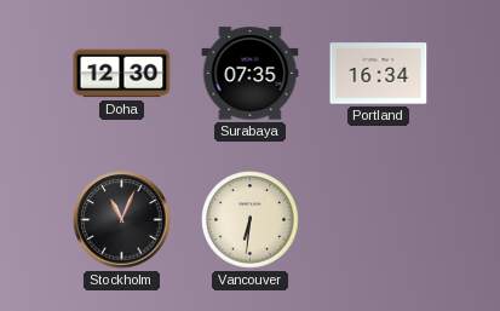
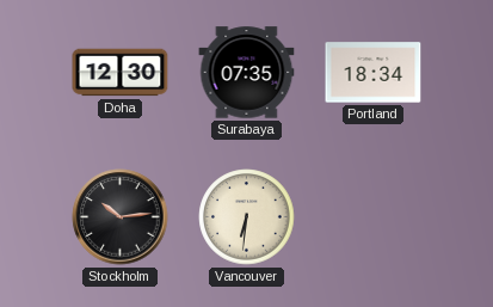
Portland: 16:34 -> 18:34 (374, 73)
Stockholm: 11:04 -> 10:14 (121, 217)
